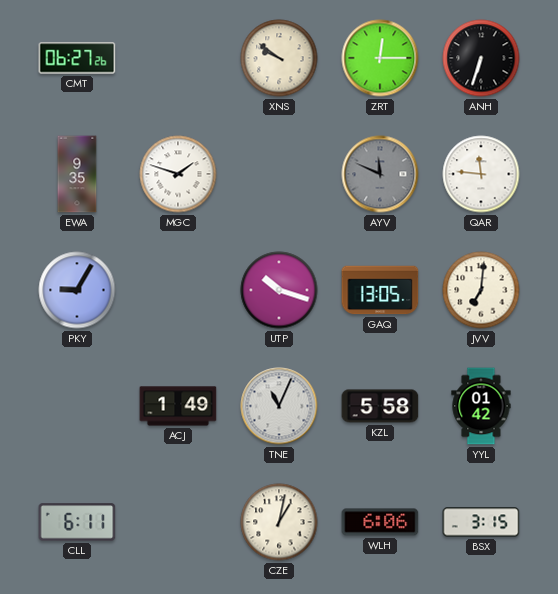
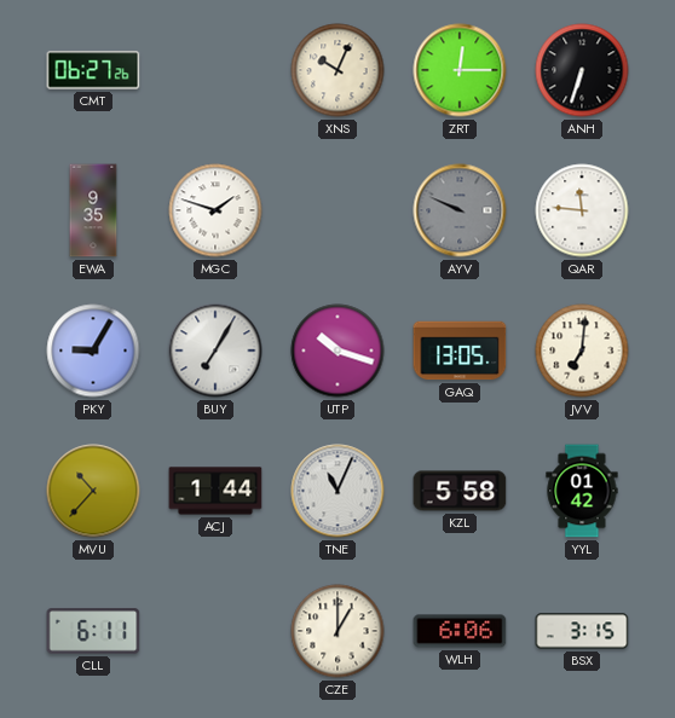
XNS: 9:51 -> 10:04 (337, 70)
AYV: 11:49 -> 9:49 (460, 210)
BUY: none -> 7:05 (215, 351)
MVU: none -> 10:37 (93, 491)
ACJ: 1:49 -> 1:44 (215, 491)
CZE: 1:02 -> 1:00 (337, 631)
